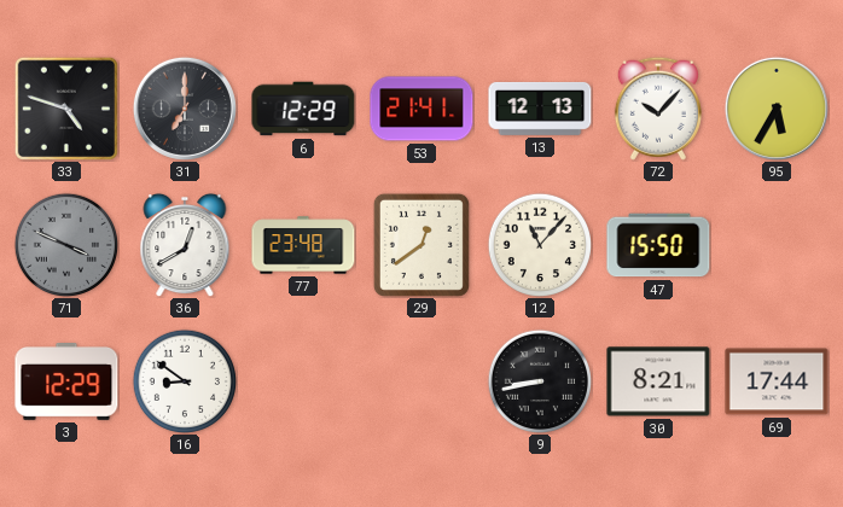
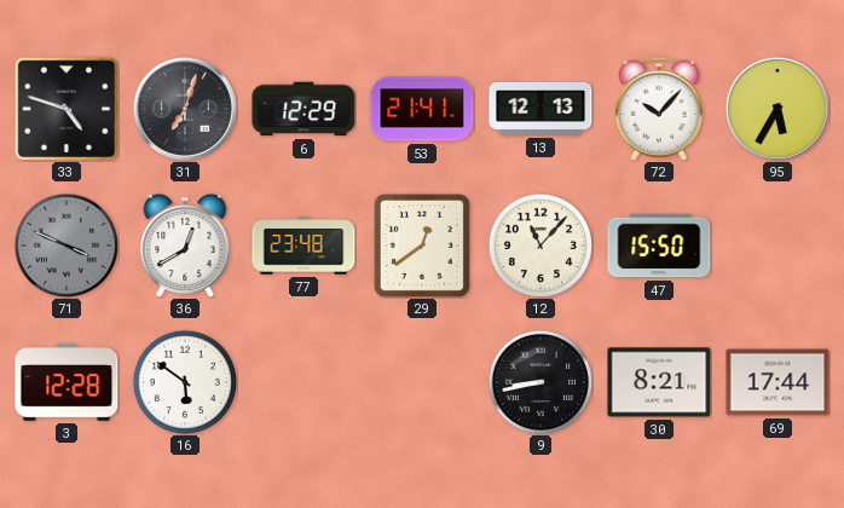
31: 7:00 -> 7:03 (185, 109)
3: 12:29 -> 12:28 (67, 383)
16: 8:51 -> 5:51 (184, 381)
